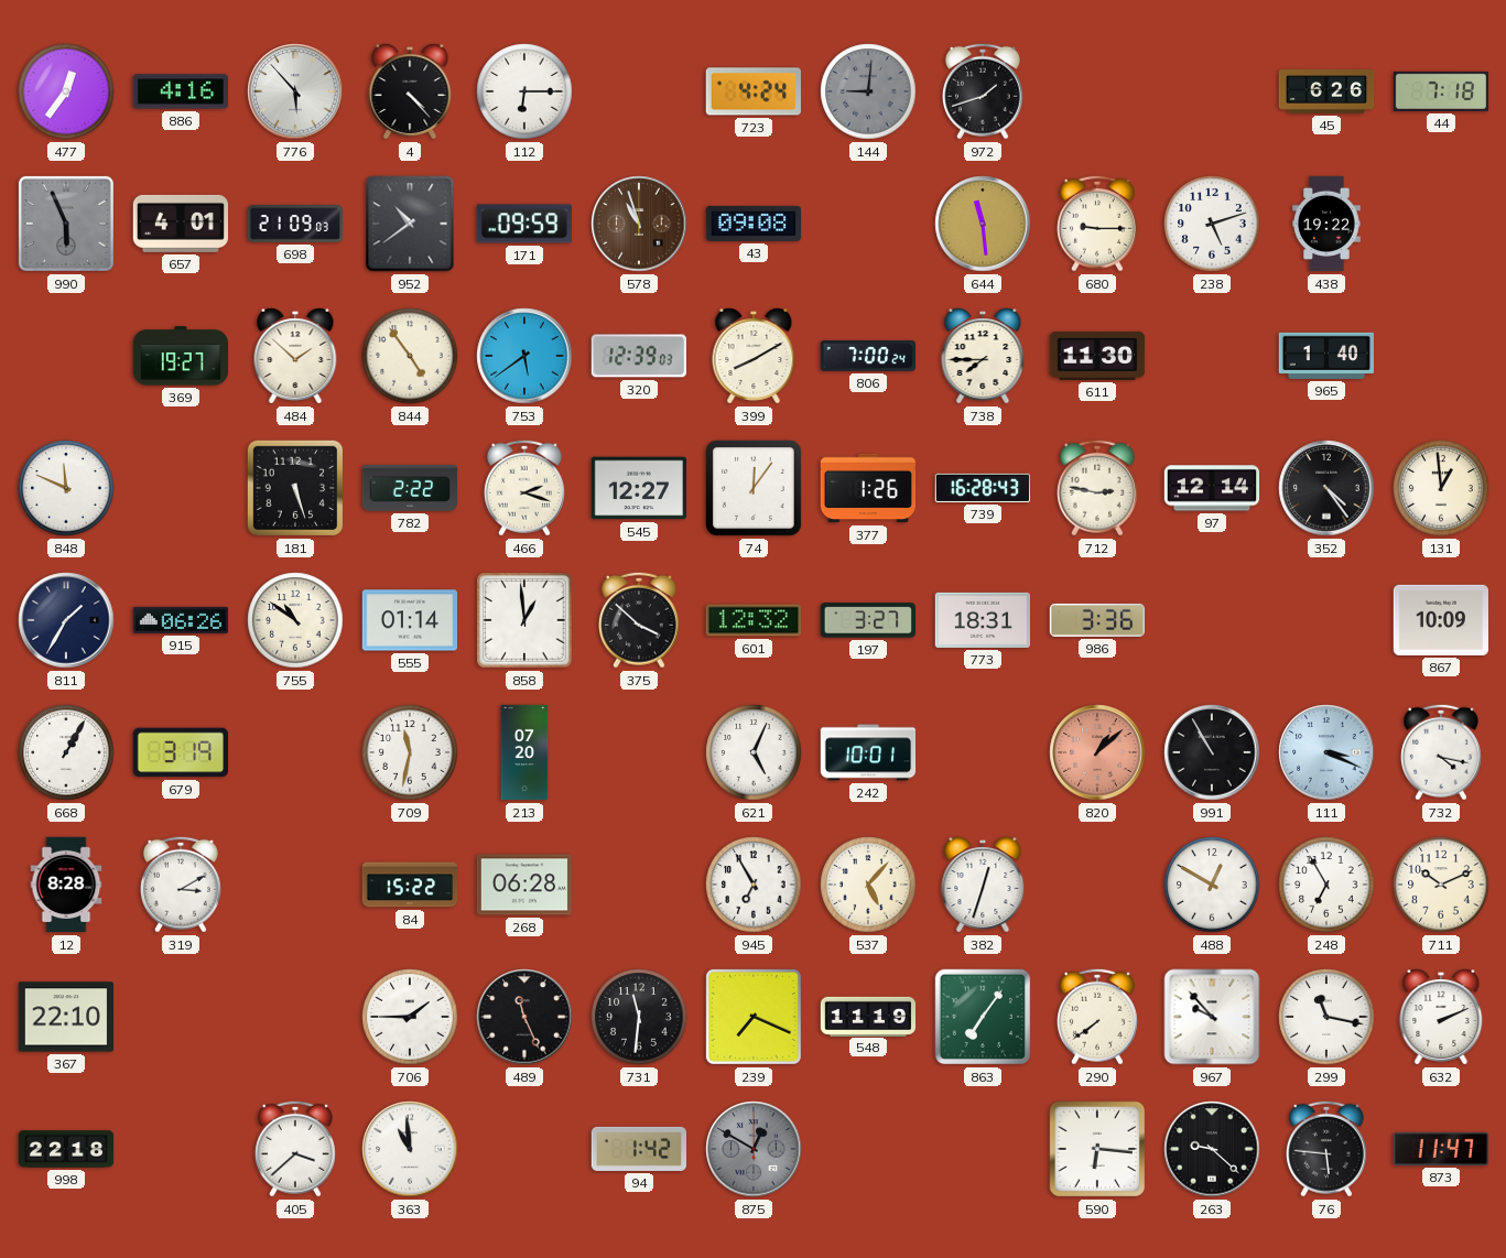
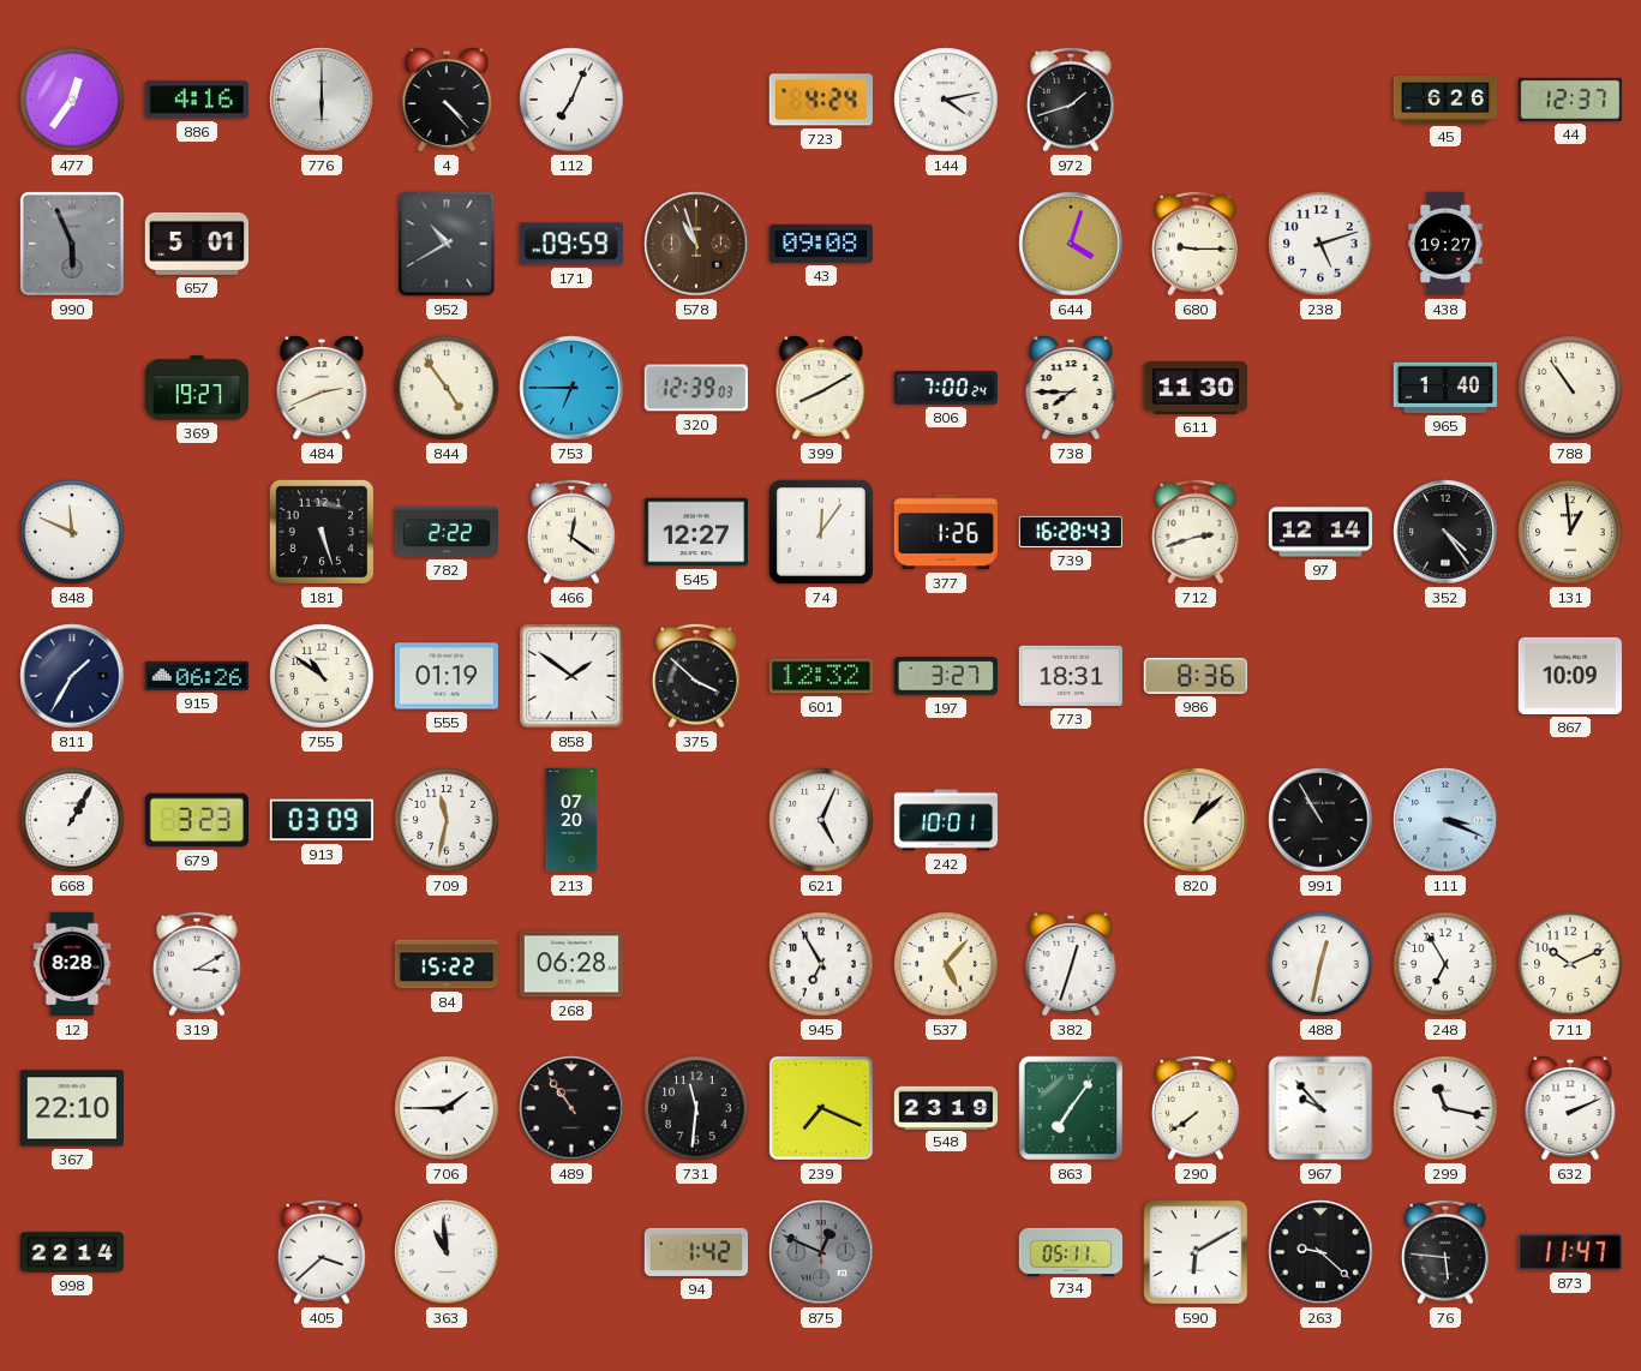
776: 5:53 -> 6:00 (322, 100)
112: 6:15 -> 7:04 (571, 100)
144: 9:01 -> 4:13 (946, 100)
144 dial: grey -> white (946, 100)
44: 7:18 -> 12:37 (1570, 100)
657: 4:01 -> 5:01 (196, 244)
698: 21:09 -> none (294, 224)
952: 10:39 -> 10:40 (447, 244)
644: 11:29 -> 4:03 (1071, 244)
438: 19:22 -> 19:27 (1445, 244)
484: 1:52 -> 2:41 (322, 389)
753: 5:39 -> 6:45 (571, 388)
788: none -> 10:54 (1570, 388)
466: 2:18 -> 12:21 (571, 532)
712: 2:47 -> 2:42 (1196, 532)
555: 01:14 -> 01:19 (445, 676)
858: 12:59 -> 1:51 (571, 676)
986: 3:36 -> 8:36 (1194, 676)
679: 3:19 -> 3:23 (196, 820)
913: none -> 03:09 (322, 820)
820 dial: salmon -> cream (1196, 820)
732: 4:17 -> none (1441, 752)
488: 12:50 -> 12:32 (1320, 964)
489: 11:26 -> 10:54 (571, 1108)
548: 11:19 -> 23:19 (946, 1107)
998: 22:18 -> 22:14 (72, 1252)
875: 12:50 -> 12:49 (821, 1252)
734: none -> 05:11 (1071, 1251)
590: 6:16 -> 6:10 (1196, 1252)
